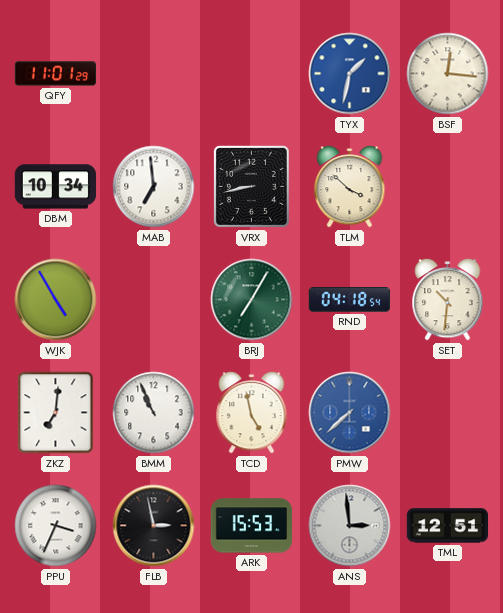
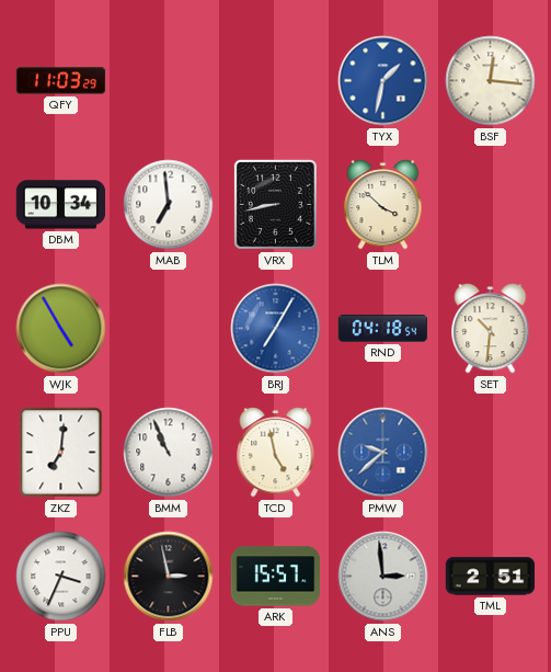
QFY: 11:01 -> 11:03 (61, 81)
BRJ dial: green -> blue (276, 329)
PMW: 7:38 -> 9:38 (383, 453)
ARK: 15:53 -> 15:57 (276, 577)
TML: 12:51 -> 2:51 (491, 577)
